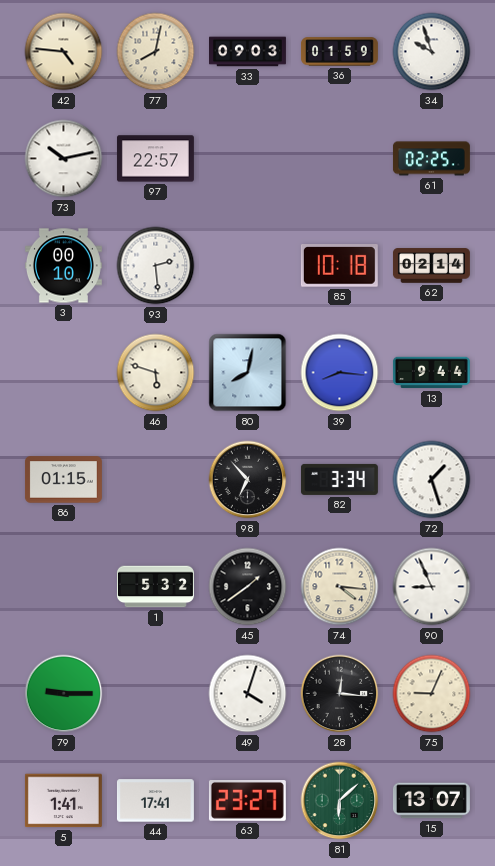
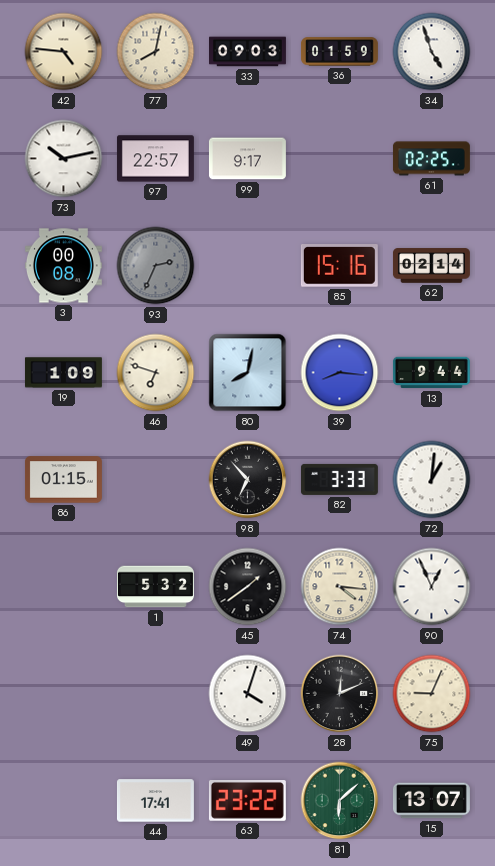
34: 9:57 -> 4:57 (432, 52)
99: none -> 9:17 (247, 159)
3: 00:10 -> 00:08 (63, 266)
93: 2:29 -> 2:34 (156, 266)
93 dial: white -> grey (156, 266)
85: 10:18 -> 15:16 (339, 266)
19: none -> 1:09 (63, 373)
46: 5:48 -> 6:48 (156, 373)
82: 3:34 -> 3:33 (339, 479)
72: 1:27 -> 1:01 (432, 480)
90: 8:56 -> 12:56 (432, 587)
79: 9:15 -> none (64, 694)
28: 12:16 -> 12:11 (340, 694)
5: 1:41 -> none (63, 801)
63: 23:27 -> 23:22 (247, 801)
